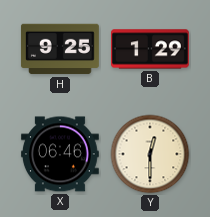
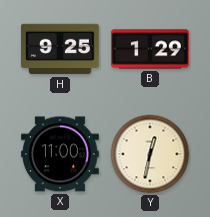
X: 06:46 -> 11:00 (60, 154)
Y: 12:30 -> 12:32 (150, 154)
